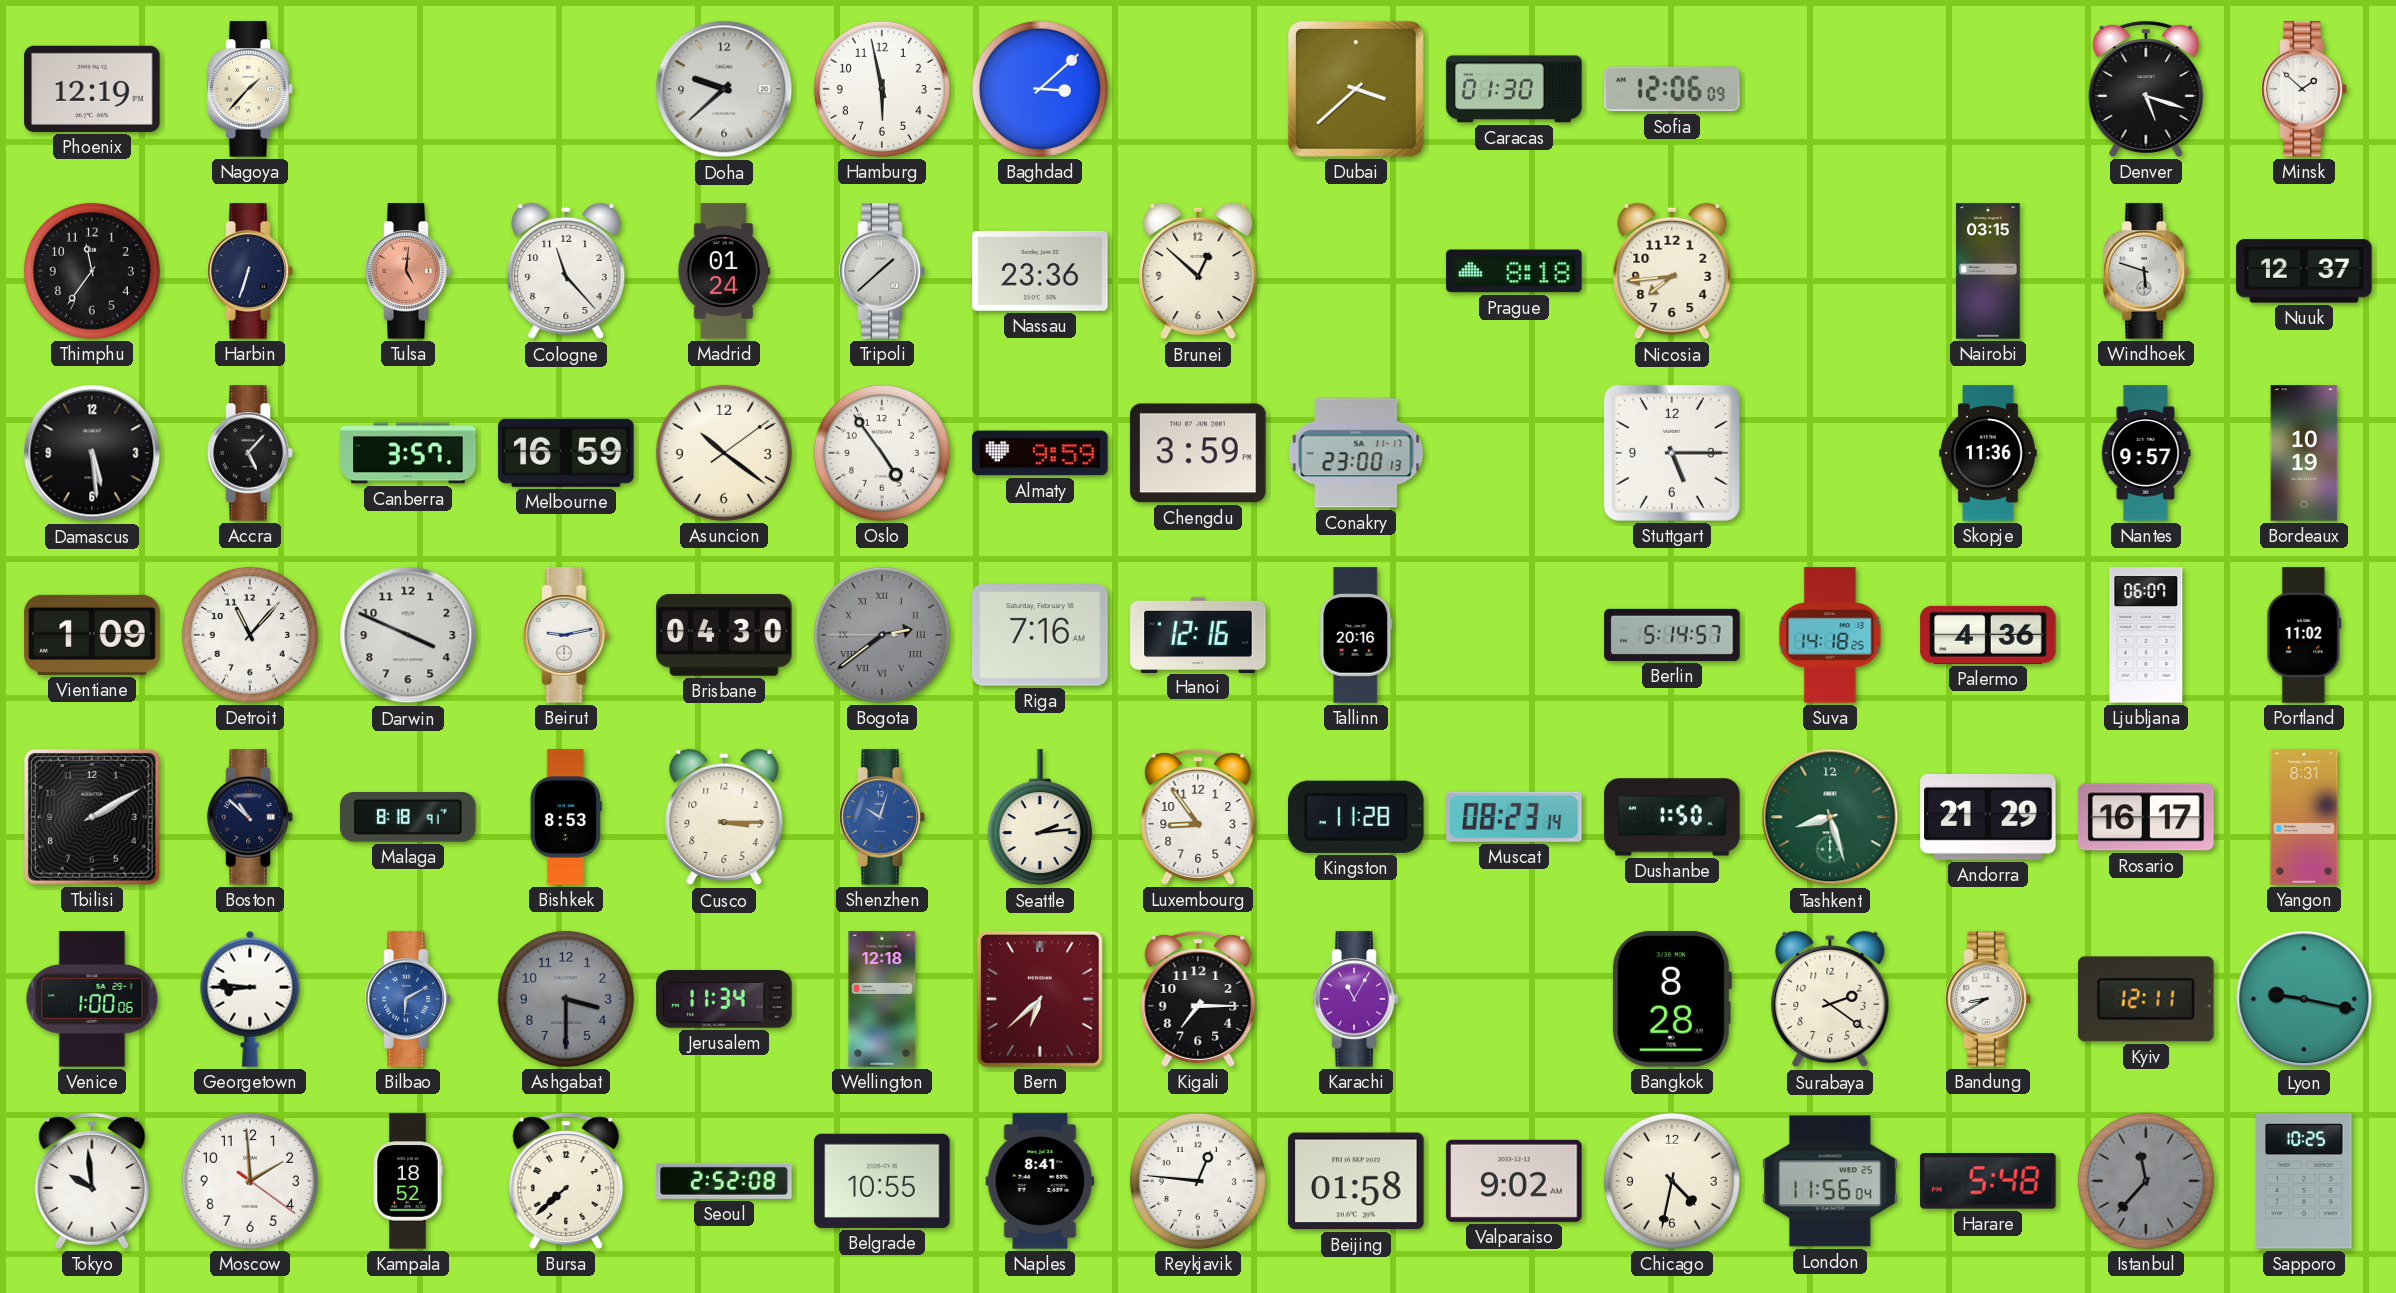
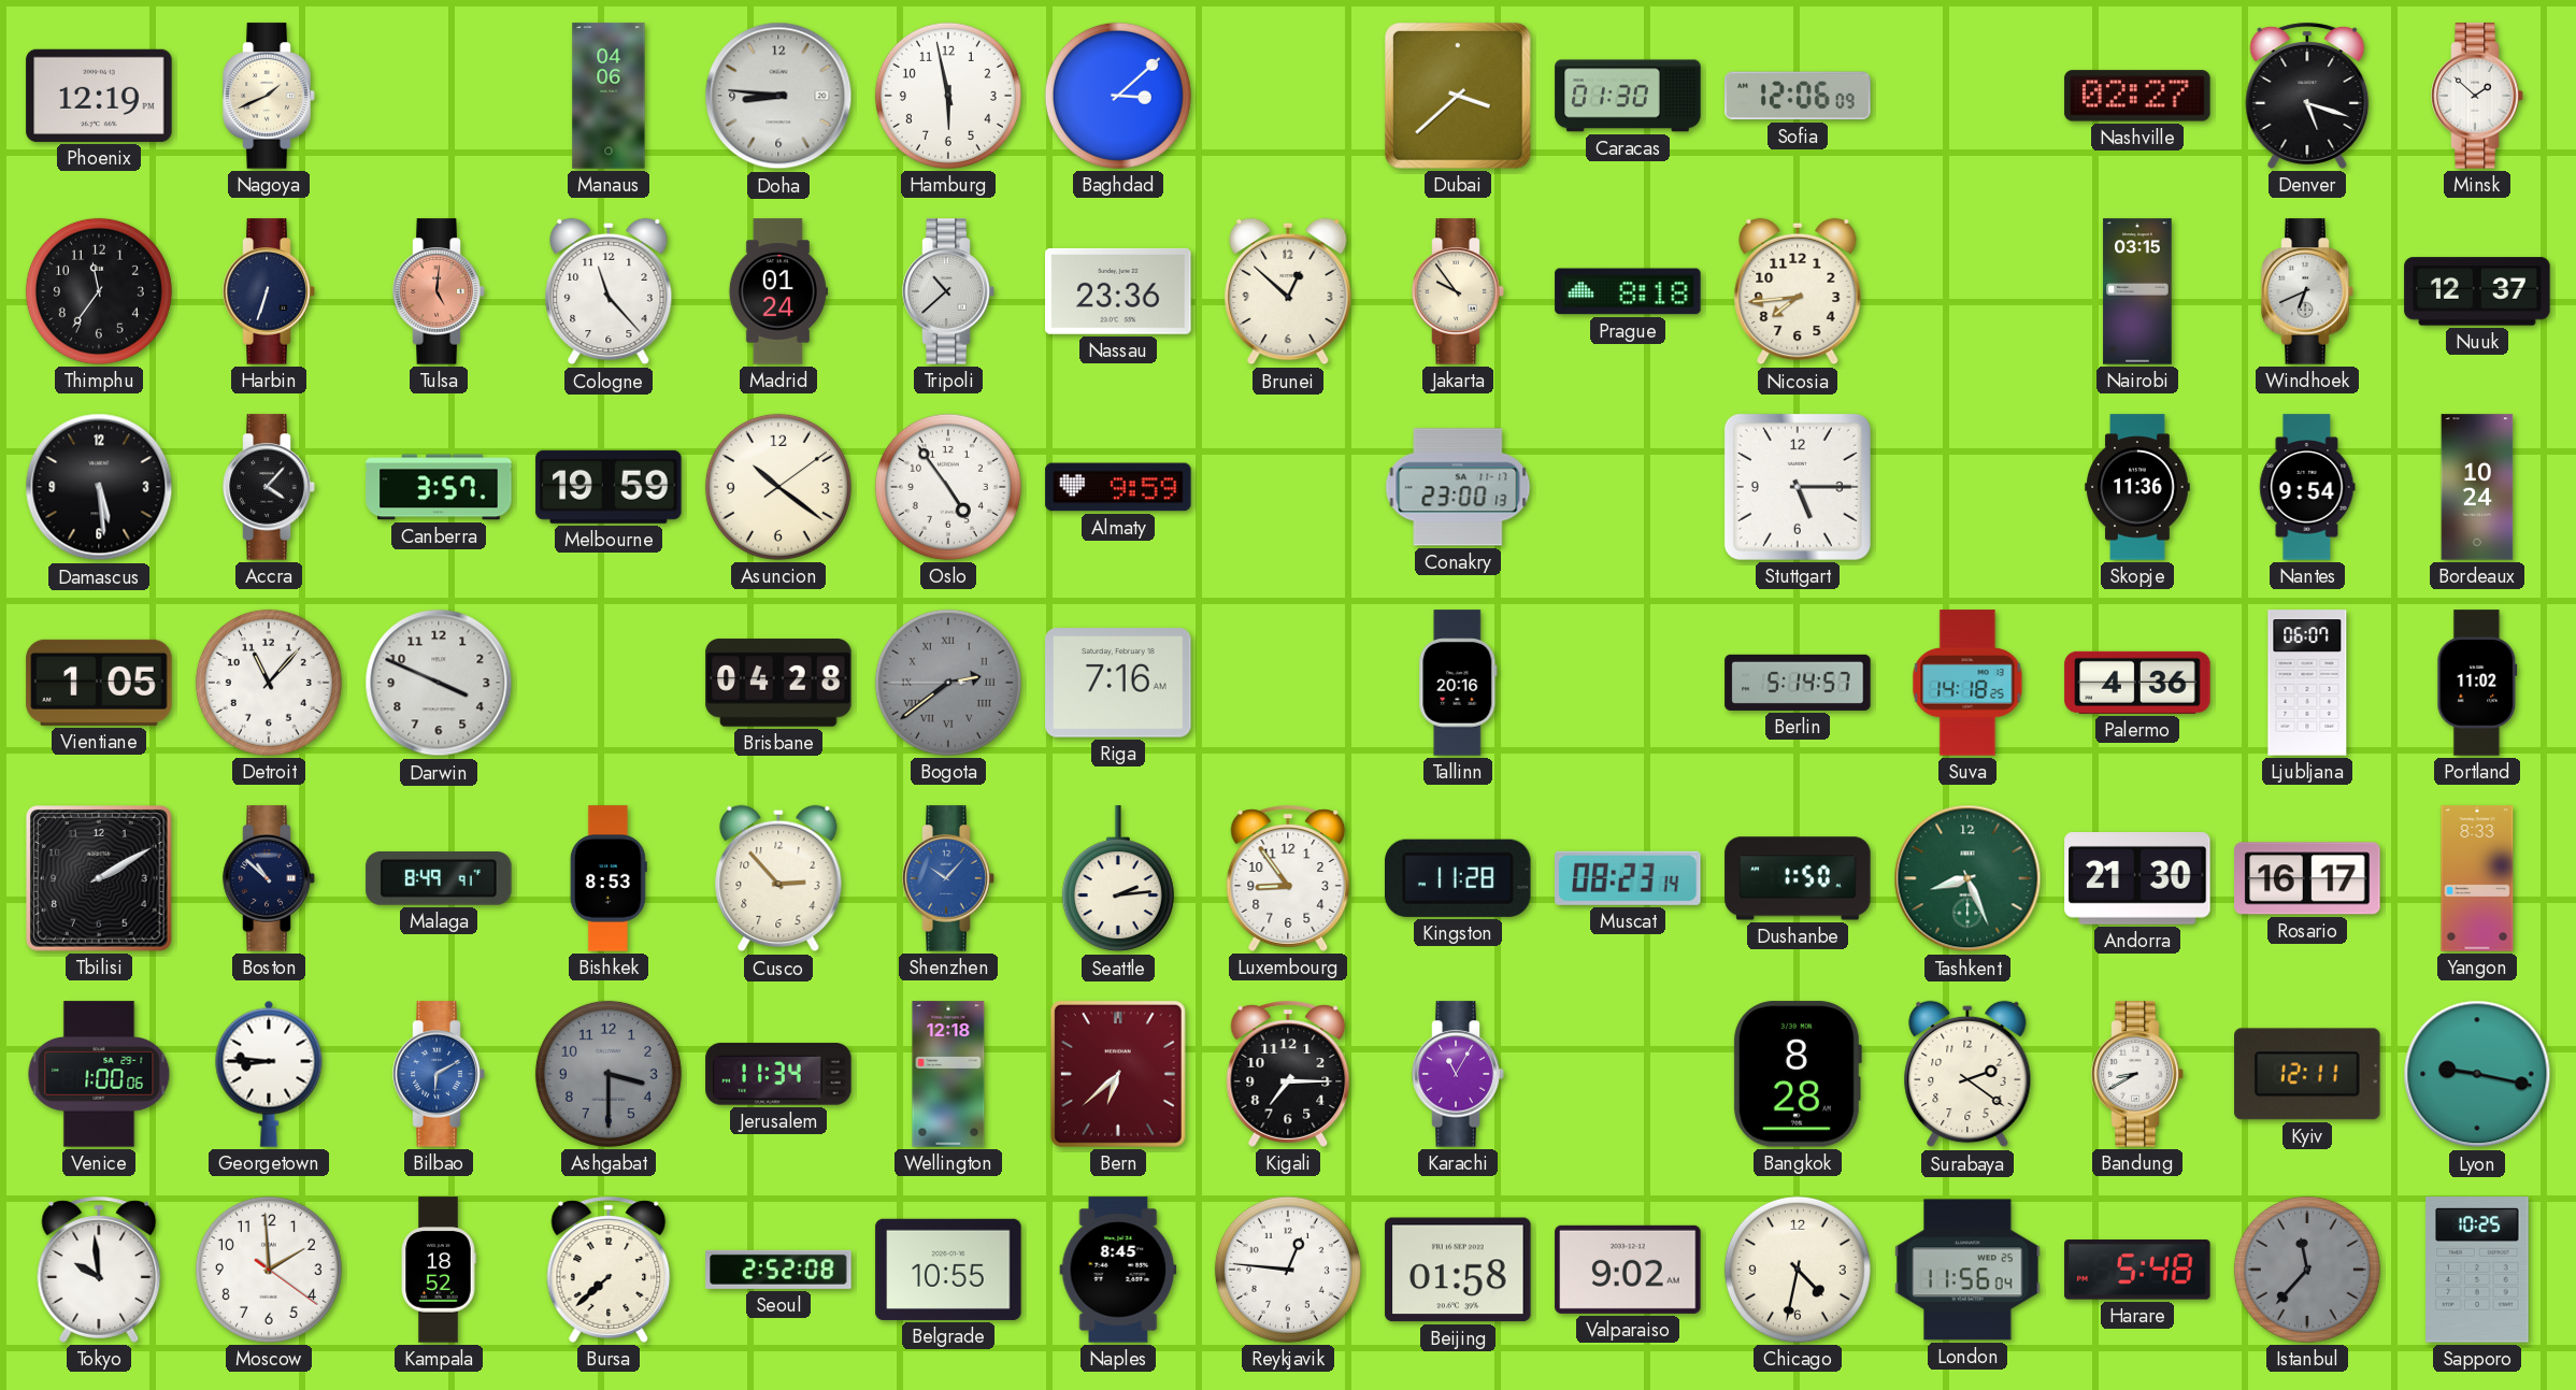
Nagoya: 1:37 -> 1:41 (269, 96)
Manaus: none -> 04:06 (609, 96)
Doha: 9:38 -> 8:46 (778, 96)
Nashville: none -> 02:27 (2137, 96)
Tripoli: 1:38 -> 10:38 (948, 291)
Jakarta: none -> 9:54 (1458, 291)
Windhoek: 5:48 -> 6:41 (2307, 291)
Accra: 5:07 -> 4:07 (269, 487)
Melbourne: 16:59 -> 19:59 (609, 487)
Chengdu: 3:59 -> none (1198, 453)
Nantes: 9:57 -> 9:54 (2307, 487)
Bordeaux: 10:19 -> 10:24 (2477, 487)
Vientiane: 1:09 -> 1:05 (99, 683)
Beirut: 9:13 -> none (566, 635)
Brisbane: 04:30 -> 04:28 (778, 683)
Hanoi: 12:16 -> none (1198, 634)
Malaga: 8:18 -> 8:49 (439, 879)
Cusco: 3:15 -> 2:53 (778, 878)
Shenzhen: 10:03 -> 10:07 (948, 878)
Tashkent: 8:27 -> 8:26 (1967, 878)
Andorra: 21:29 -> 21:30 (2137, 879)
Yangon: 8:31 -> 8:33 (2477, 878)
Naples: 8:41 -> 8:45 (1118, 1270)
